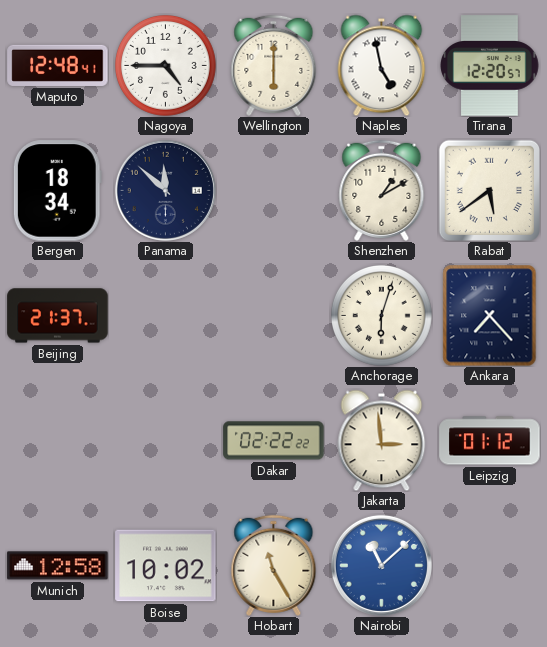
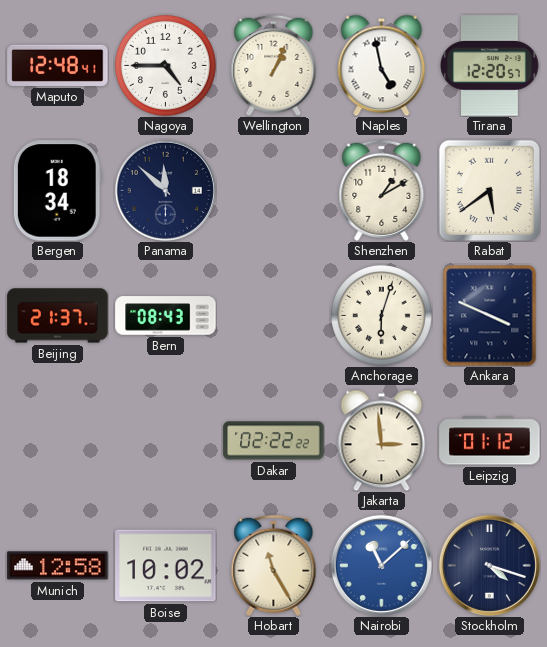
Wellington: 6:00 -> 1:04 (274, 65)
Bern: none -> 08:43 (166, 316)
Ankara: 7:23 -> 3:49 (490, 315)
Stockholm: none -> 4:18 (489, 565)
